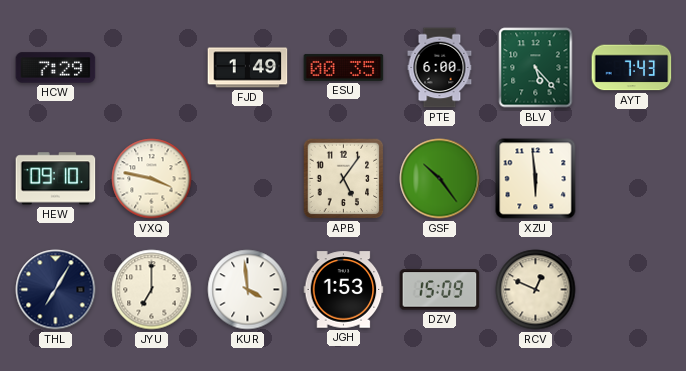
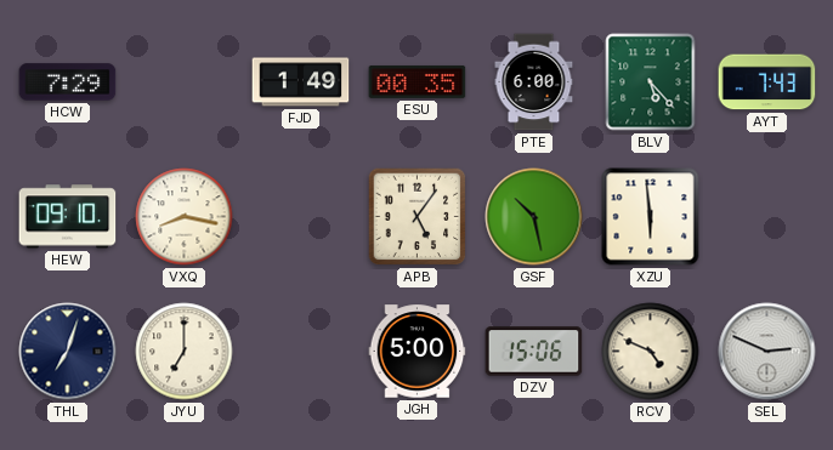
VXQ: 3:47 -> 8:17 (185, 217)
GSF: 10:24 -> 10:28 (534, 217)
THL: 7:05 -> 7:03 (68, 352)
KUR: 3:59 -> none (248, 290)
JGH: 1:53 -> 5:00 (418, 352)
DZV: 15:09 -> 15:06 (534, 352)
RCV: 12:49 -> 4:49 (651, 352)
SEL: none -> 2:49 (767, 352)
